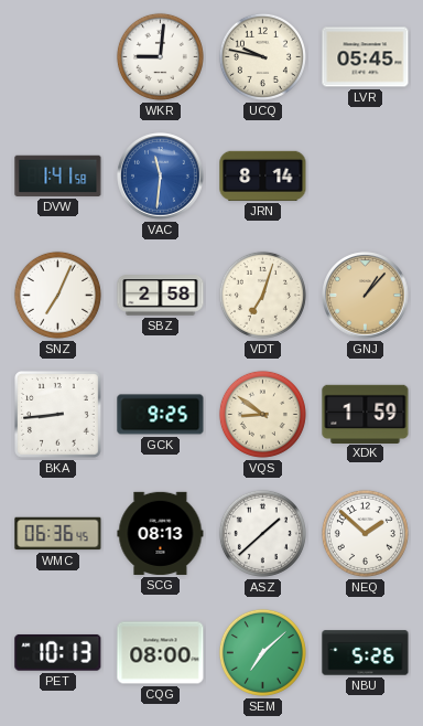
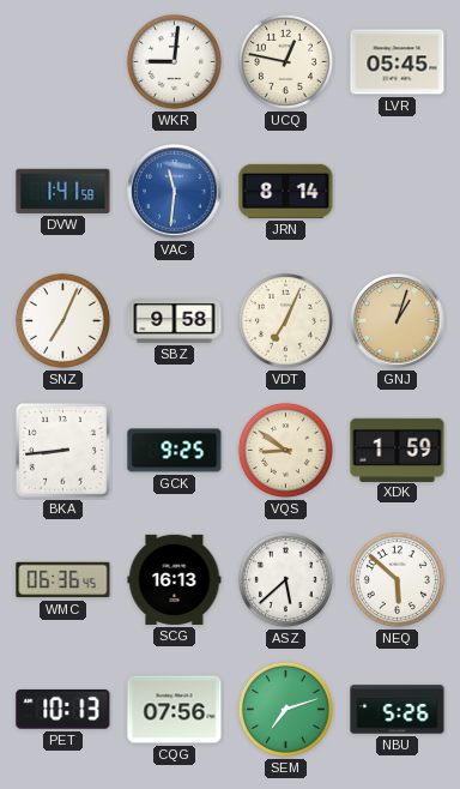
UCQ: 9:47 -> 12:47 (285, 61)
SBZ: 2:58 -> 9:58 (175, 321)
VDT: 7:03 -> 7:04 (285, 320)
GNJ: 1:07 -> 1:03 (398, 321)
SCG: 08:13 -> 16:13 (175, 579)
ASZ: 1:38 -> 5:38 (285, 579)
NEQ: 1:52 -> 5:52 (397, 579)
CQG: 08:00 -> 07:56 (175, 710)
SEM: 7:08 -> 7:12 (285, 709)
